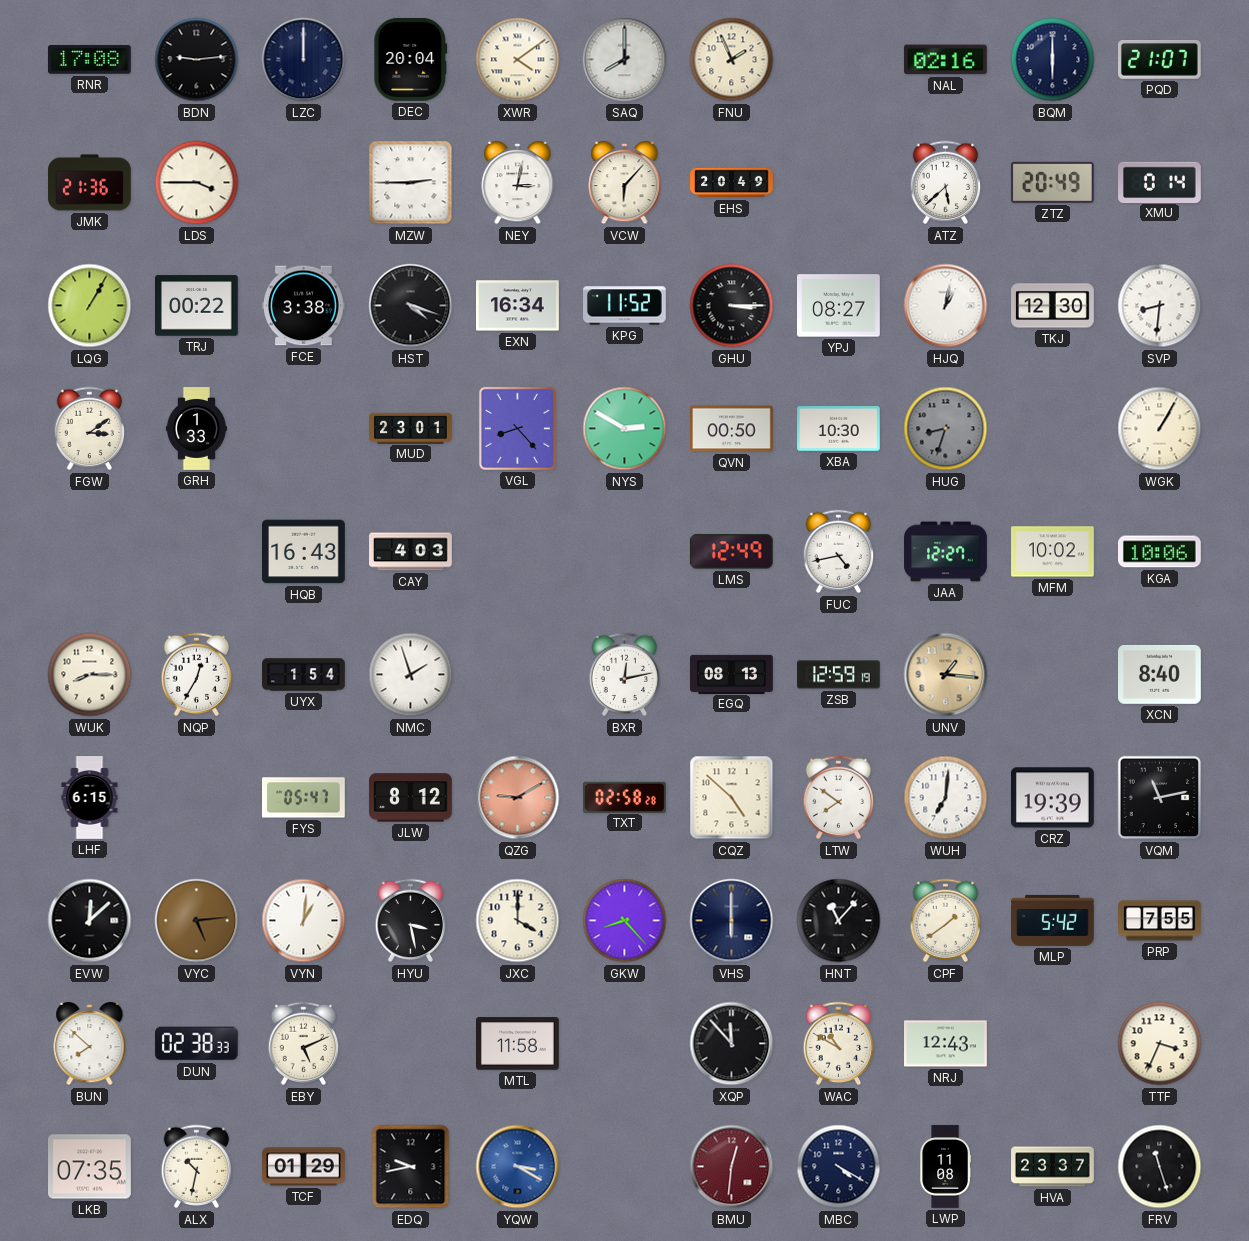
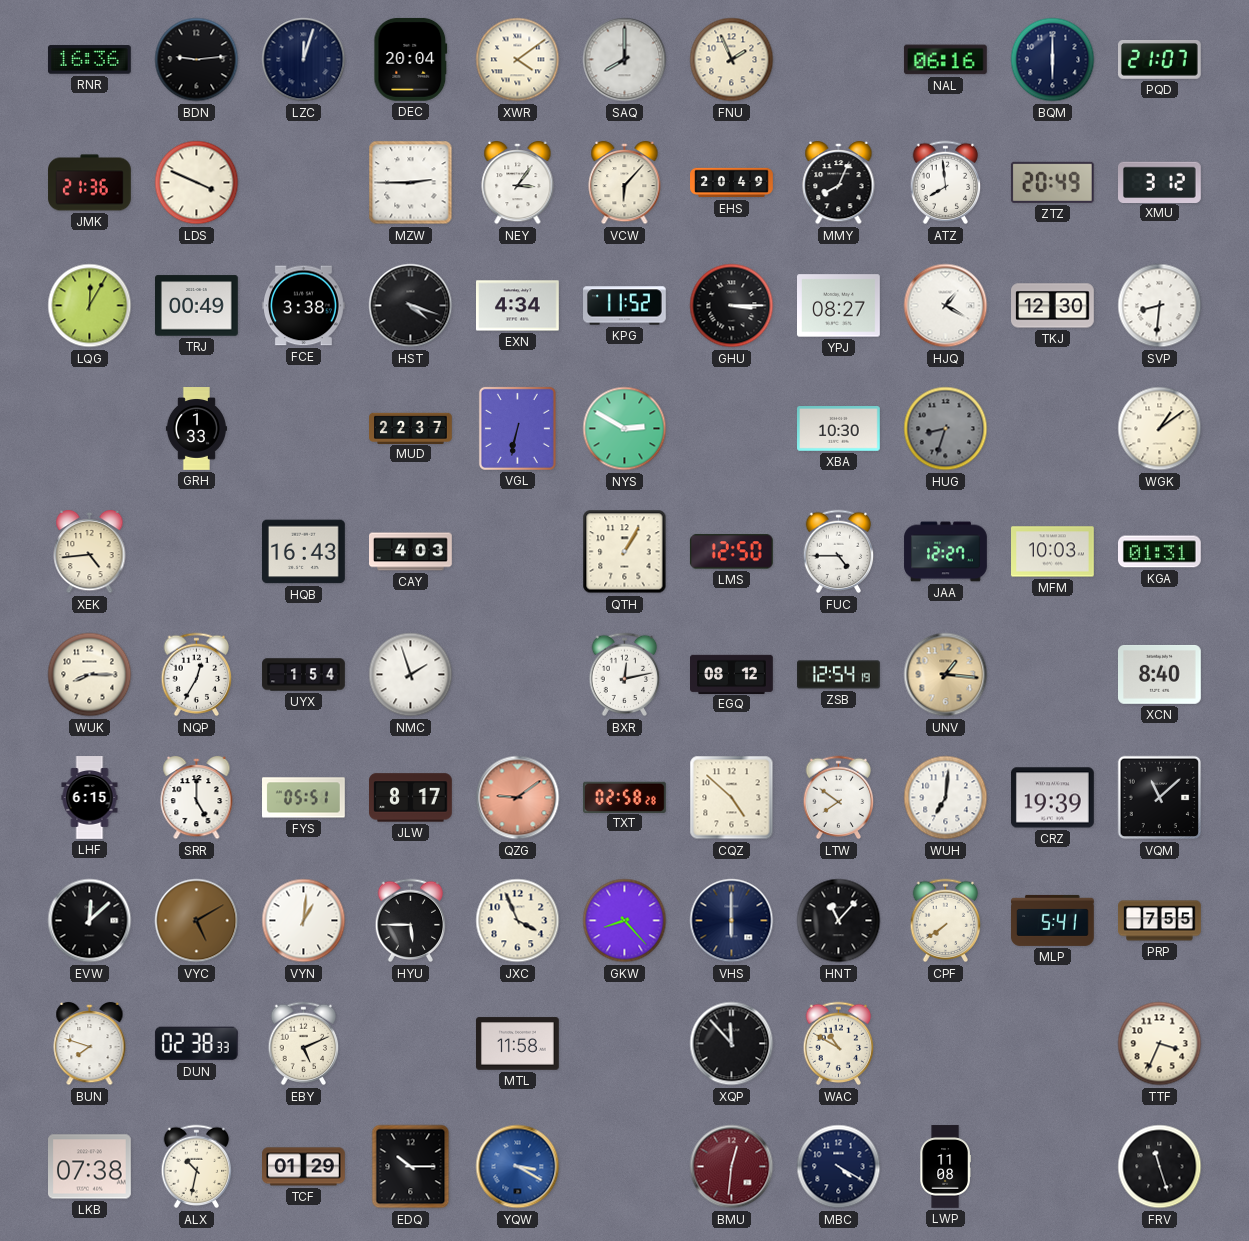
RNR: 17:08 -> 16:36 (89, 60)
LZC: 12:00 -> 12:03 (304, 60)
NAL: 02:16 -> 06:16 (945, 60)
LDS: 3:45 -> 3:49 (197, 183)
NEY: 3:02 -> 3:06 (518, 183)
MMY: none -> 8:04 (839, 183)
ATZ: 5:38 -> 7:59 (946, 183)
XMU: 0:14 -> 3:12 (1160, 182)
LQG: 1:05 -> 12:05 (90, 306)
TRJ: 00:22 -> 00:49 (197, 306)
EXN: 16:34 -> 4:34 (518, 306)
HJQ: 1:02 -> 1:20 (946, 306)
FGW: 3:09 -> none (90, 429)
MUD: 23:01 -> 22:37 (411, 428)
VGL: 8:23 -> 6:32 (517, 428)
QVN: 00:50 -> none (732, 429)
WGK: 1:05 -> 1:09 (1160, 429)
XEK: none -> 4:44 (90, 552)
QTH: none -> 1:05 (625, 552)
LMS: 12:49 -> 12:50 (731, 552)
FUC: 4:43 -> 4:45 (839, 552)
MFM: 10:02 -> 10:03 (1053, 552)
KGA: 10:06 -> 01:31 (1160, 552)
EGQ: 08:13 -> 08:12 (732, 674)
ZSB: 12:59 -> 12:54 (839, 675)
SRR: none -> 5:00 (197, 798)
FYS: 05:47 -> 05:51 (304, 798)
JLW: 8:12 -> 8:17 (411, 798)
QZG: 9:10 -> 9:09 (518, 798)
VQM: 11:13 -> 11:08 (1160, 798)
VYC: 5:14 -> 5:10 (197, 921)
HYU: 3:28 -> 5:45 (411, 921)
JXC: 4:00 -> 3:56 (518, 921)
CPF: 1:39 -> 7:39 (946, 921)
MLP: 5:42 -> 5:41 (1053, 920)
BUN: 7:52 -> 7:48 (90, 1044)
NRJ: 12:43 -> none (946, 1044)
LKB: 07:35 -> 07:38 (90, 1167)
EDQ: 9:43 -> 10:15 (411, 1167)
HVA: 23:37 -> none (1053, 1167)
